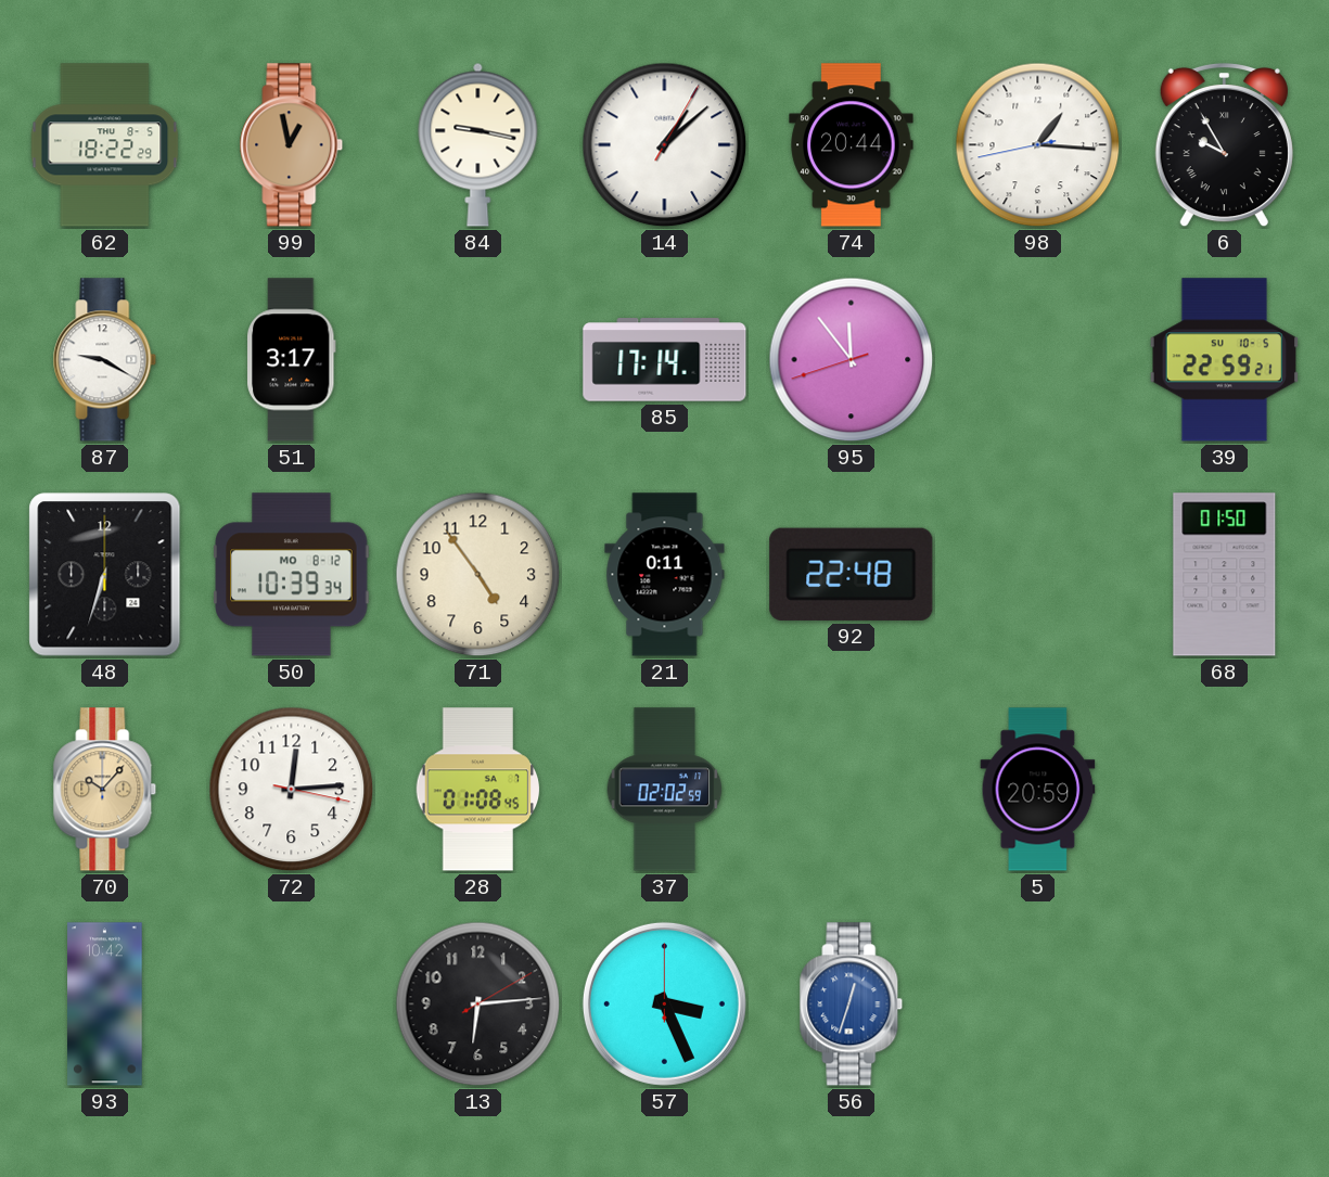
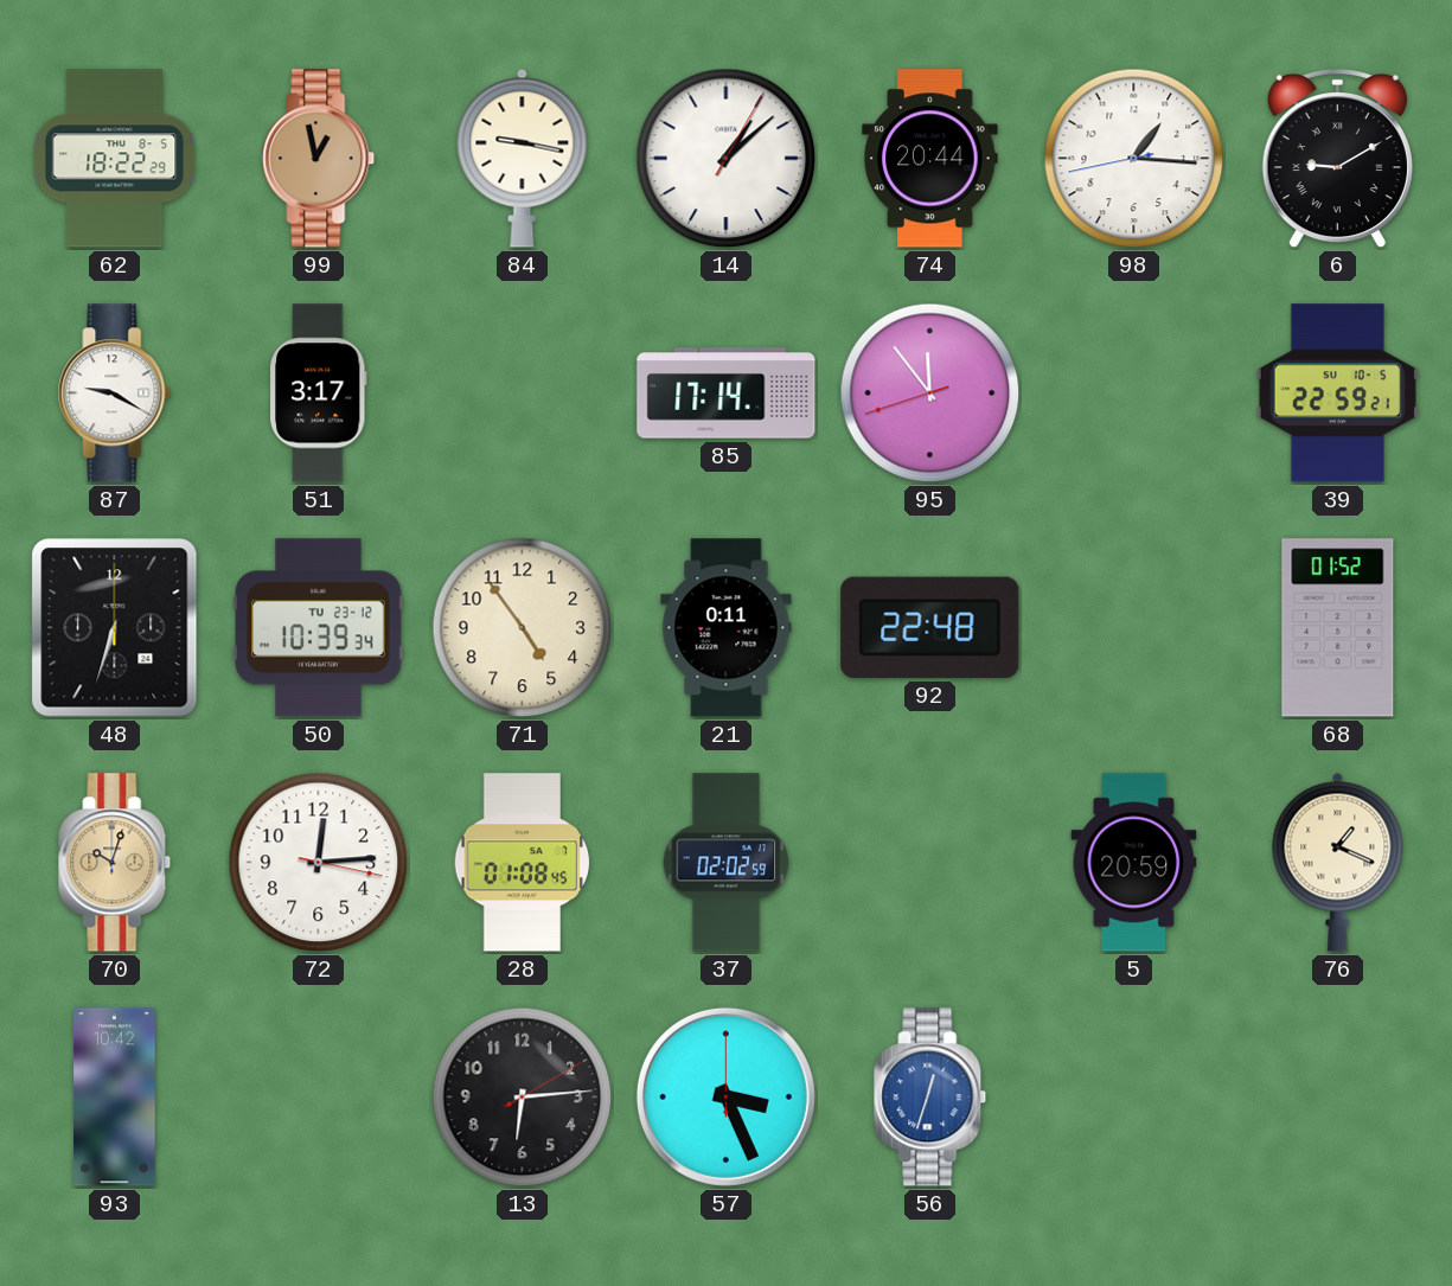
6: 9:55 -> 9:10 (1337, 159)
50 date: MO 8-12 -> TU 23-12 (319, 628)
68: 01:50 -> 01:52 (1338, 628)
70: 10:07 -> 10:03 (115, 863)
76: none -> 1:19 (1338, 862)
